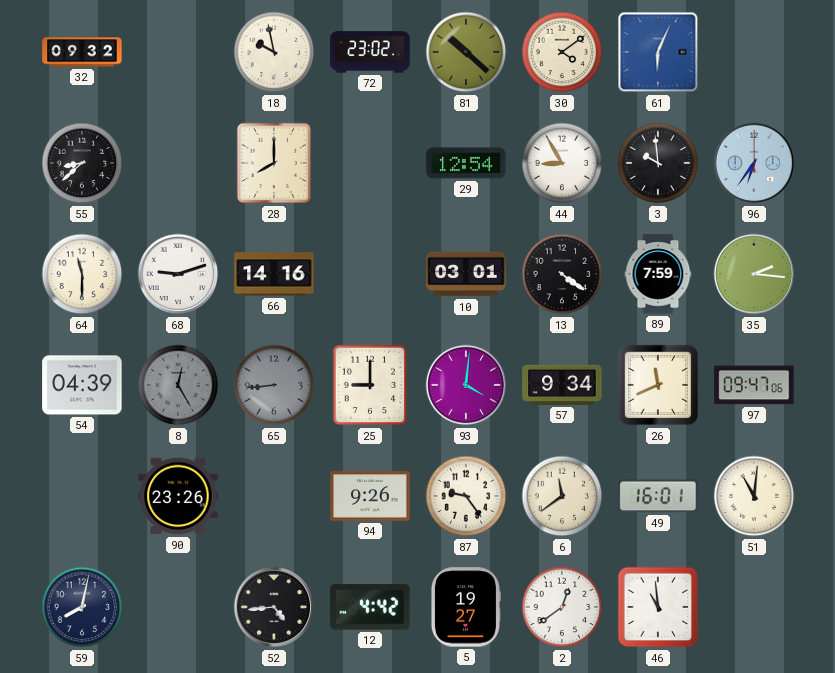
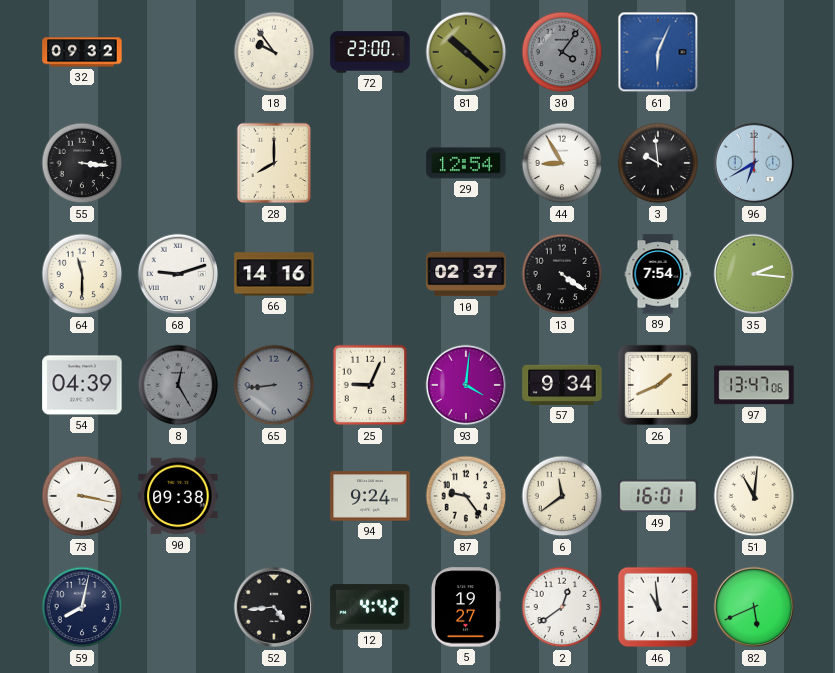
18: 9:58 -> 9:54 (274, 52)
72: 23:02 -> 23:00 (370, 52)
30: 4:09 -> 4:06 (562, 52)
30 dial: cream -> grey (562, 52)
55: 8:38 -> 3:16 (82, 163)
96: 6:36 -> 6:40 (754, 163)
10: 03:01 -> 02:37 (466, 274)
89: 7:59 -> 7:54 (658, 274)
25: 9:00 -> 9:04 (370, 385)
26: 11:41 -> 1:41 (658, 385)
97: 09:47 -> 13:47 (754, 385)
73: none -> 3:17 (82, 496)
90: 23:26 -> 09:38 (178, 496)
94: 9:26 -> 9:24 (370, 496)
82: none -> 5:41 (754, 607)
